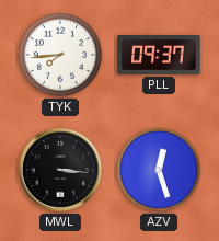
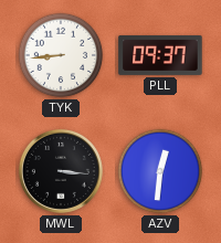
TYK: 7:44 -> 8:44 (61, 55)
AZV: 12:27 -> 12:31 (160, 171)
